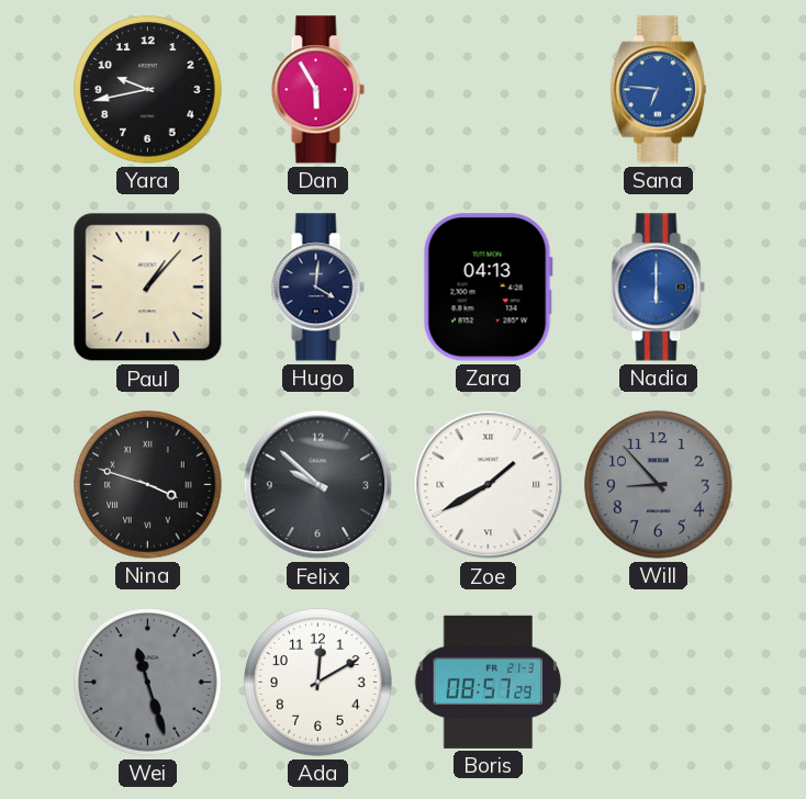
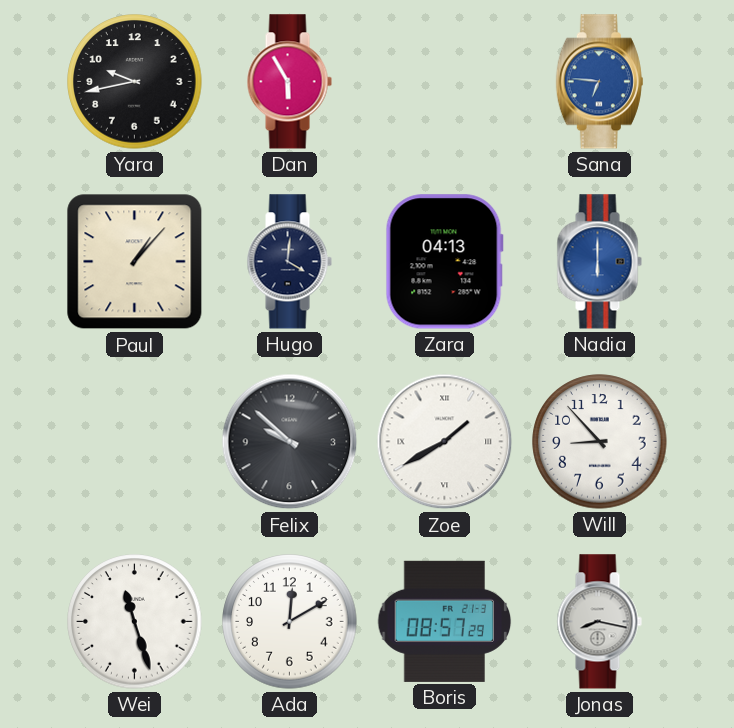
Nina: 3:48 -> none (148, 485)
Will dial: grey -> white (600, 442)
Wei dial: grey -> white (135, 622)
Jonas: none -> 8:17 (599, 622)
